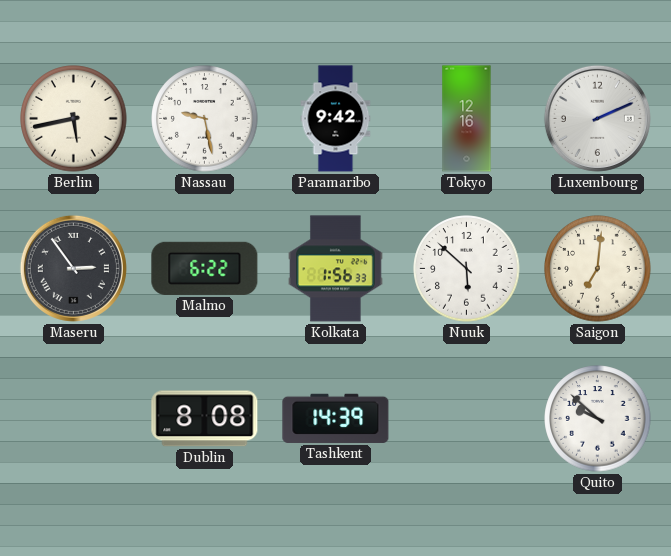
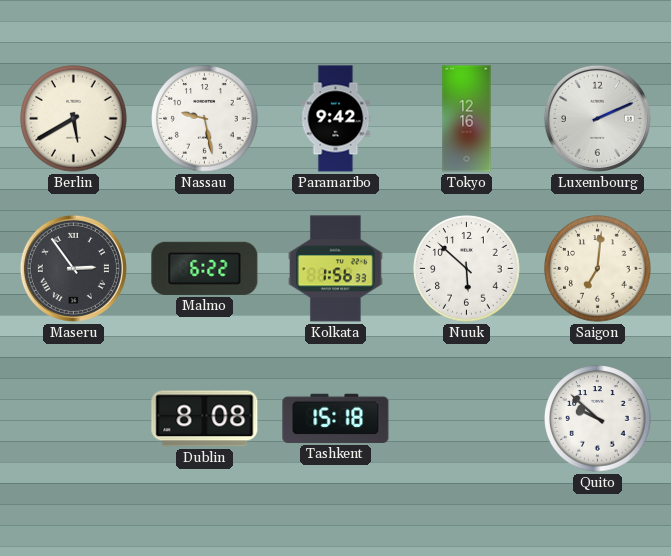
Berlin: 5:43 -> 5:40 (74, 119)
Tashkent: 14:39 -> 15:18 (336, 418)
